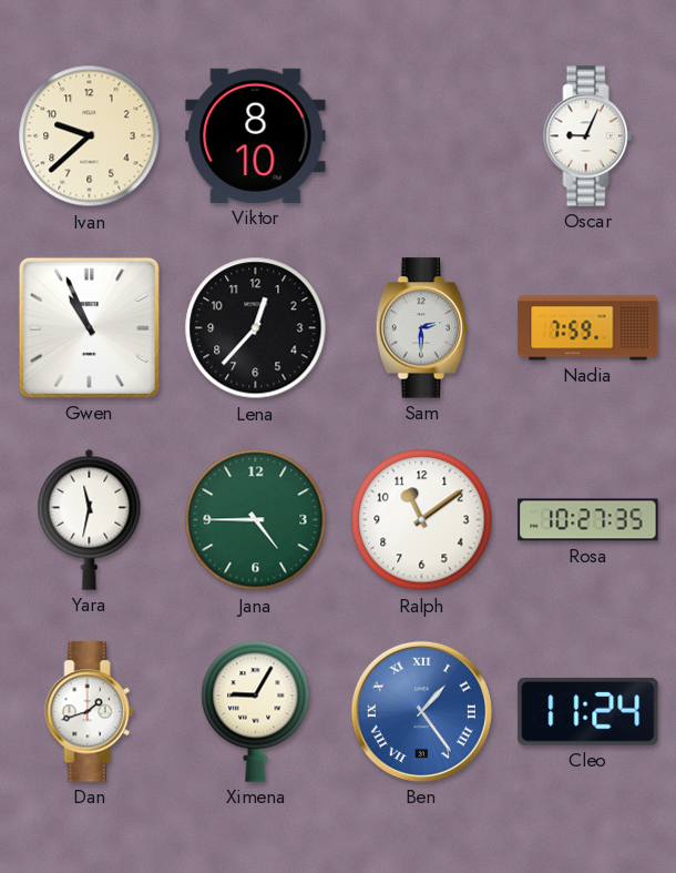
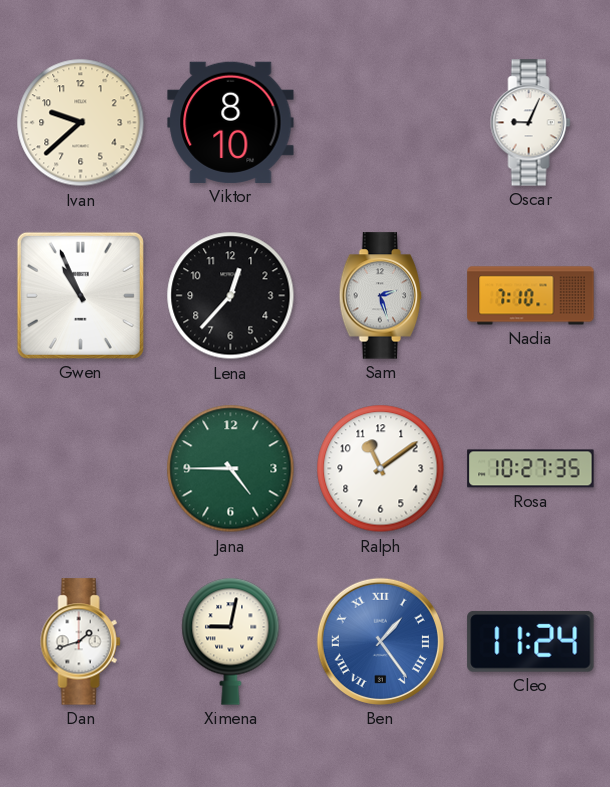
Sam: 2:30 -> 2:27 (381, 296)
Nadia: 7:59 -> 7:10 (531, 296)
Yara: 11:32 -> none (90, 519)
Ximena: 9:05 -> 9:02 (231, 641)
